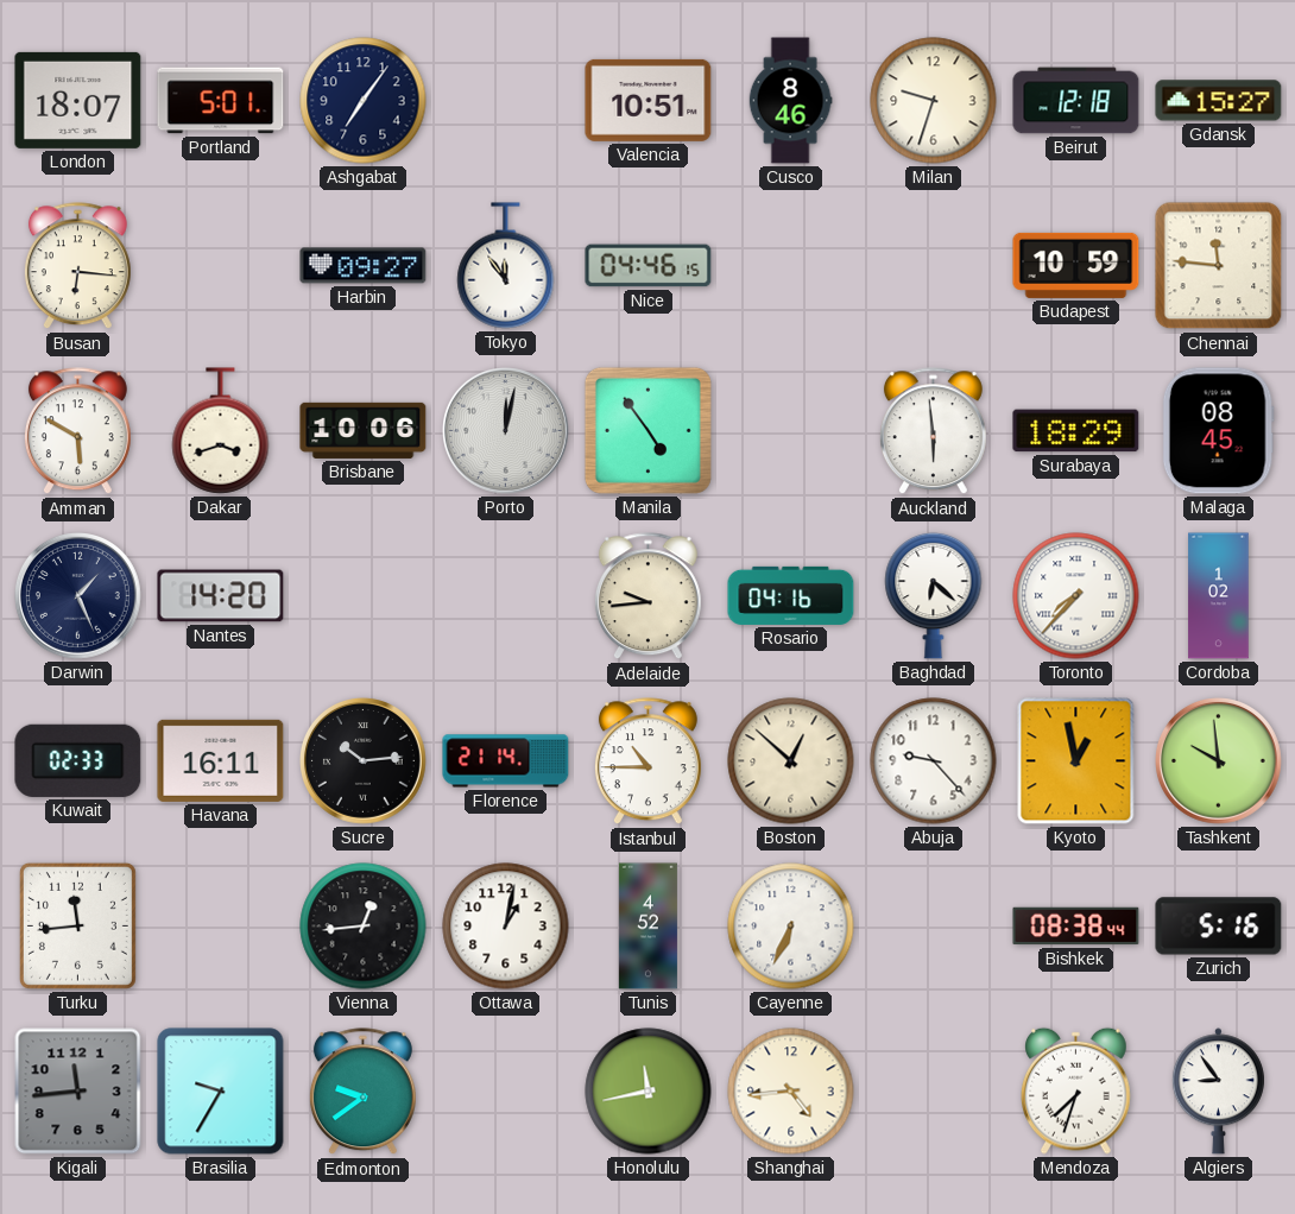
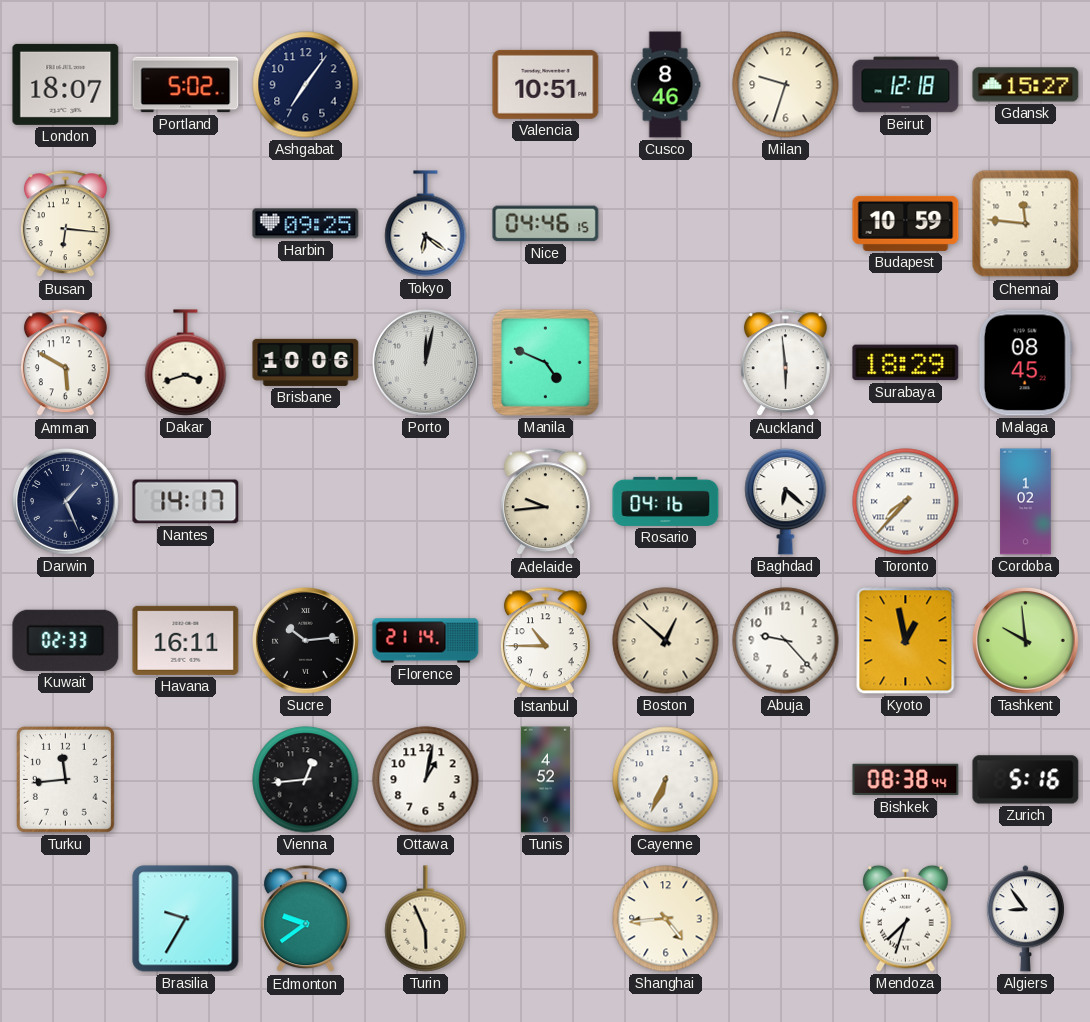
Portland: 5:01 -> 5:02 (186, 85)
Harbin: 09:27 -> 09:25 (306, 224)
Tokyo: 11:54 -> 6:21 (426, 224)
Manila: 4:54 -> 4:49 (545, 362)
Nantes: 14:20 -> 14:17 (186, 502)
Kigali: 11:44 -> none (78, 1092)
Turin: none -> 5:56 (426, 919)
Honolulu: 11:43 -> none (649, 1092)
